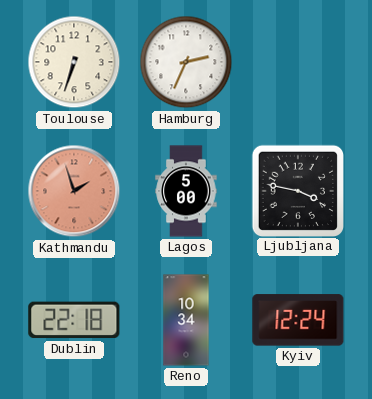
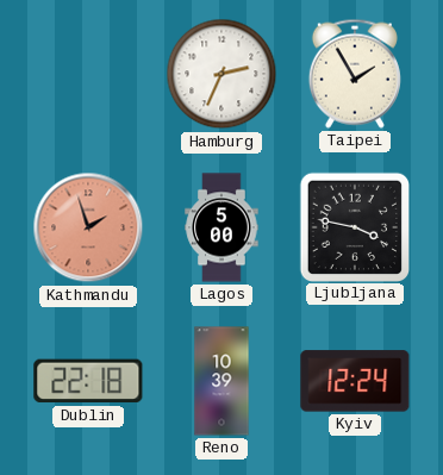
Toulouse: 6:33 -> none (74, 62)
Taipei: none -> 1:55 (355, 74)
Reno: 10:34 -> 10:39 (221, 381)
